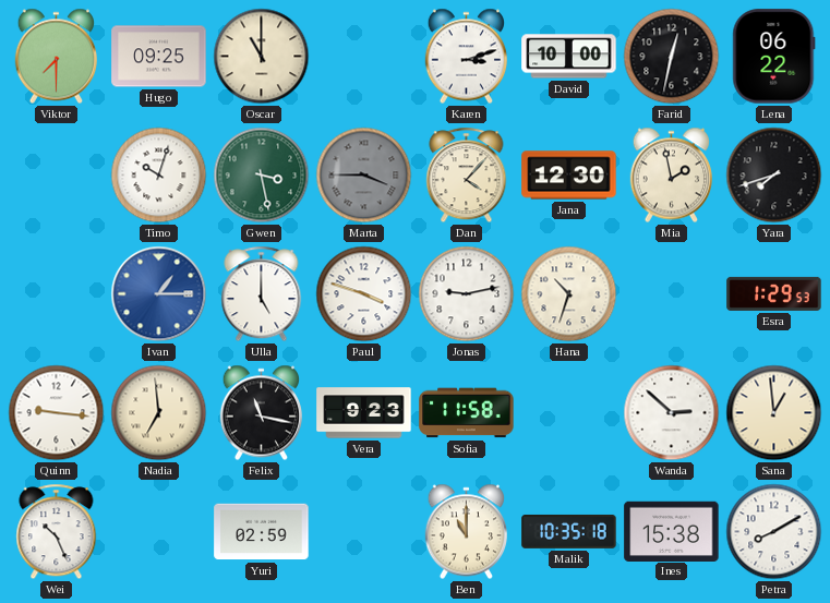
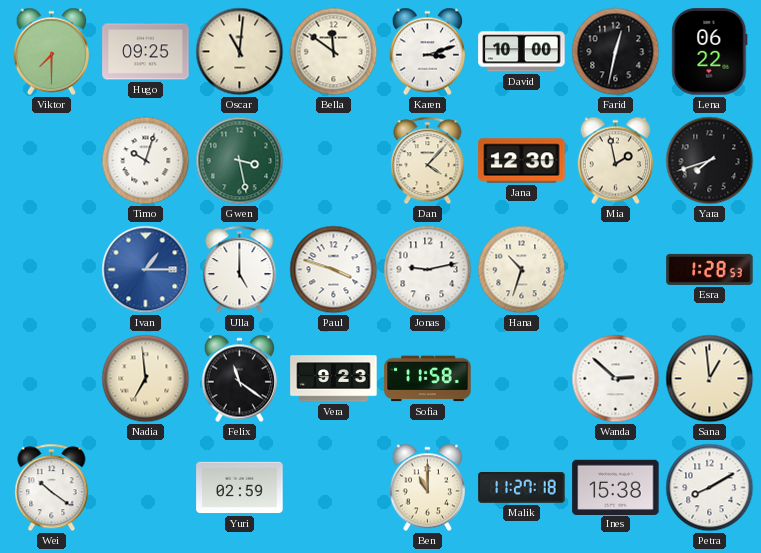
Oscar: 11:00 -> 11:01 (240, 52)
Bella: none -> 11:51 (334, 52)
Marta: 3:45 -> none (364, 176)
Esra: 1:29 -> 1:28 (710, 269)
Quinn: 9:16 -> none (57, 413)
Felix: 11:17 -> 11:21 (239, 379)
Wei: 10:26 -> 10:21 (52, 488)
Malik: 10:35 -> 11:27 (522, 487)
